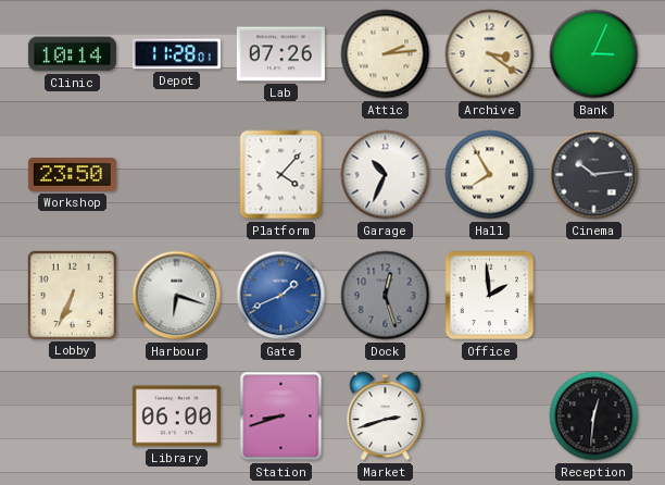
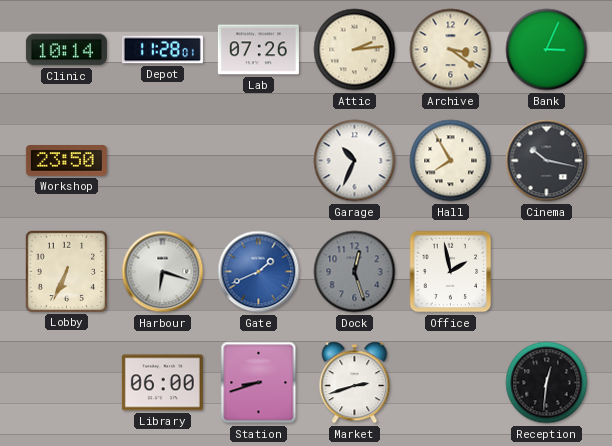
Platform: 4:07 -> none (281, 175)
Cinema: 10:14 -> 10:17 (547, 161)
Office: 1:59 -> 1:58 (451, 272)
